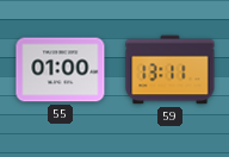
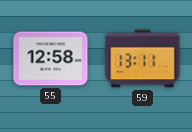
55: 01:00 -> 12:58 (51, 59)
